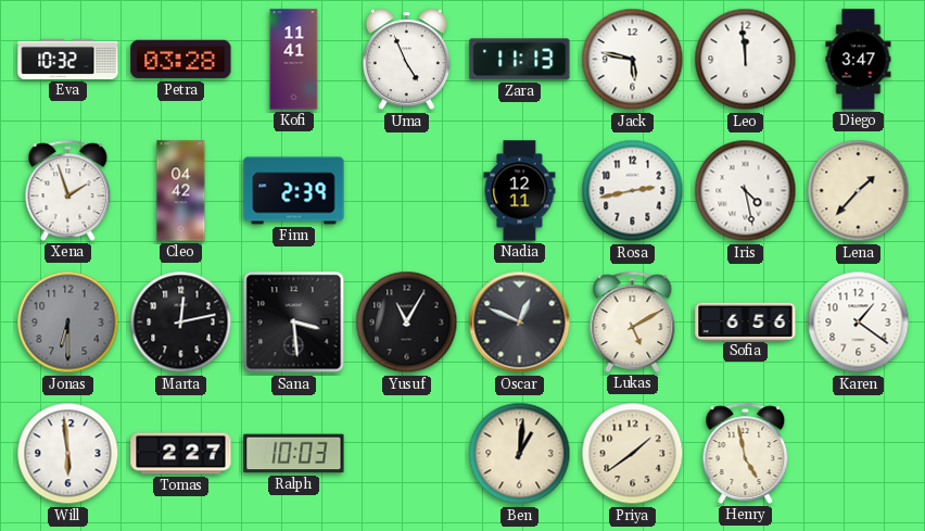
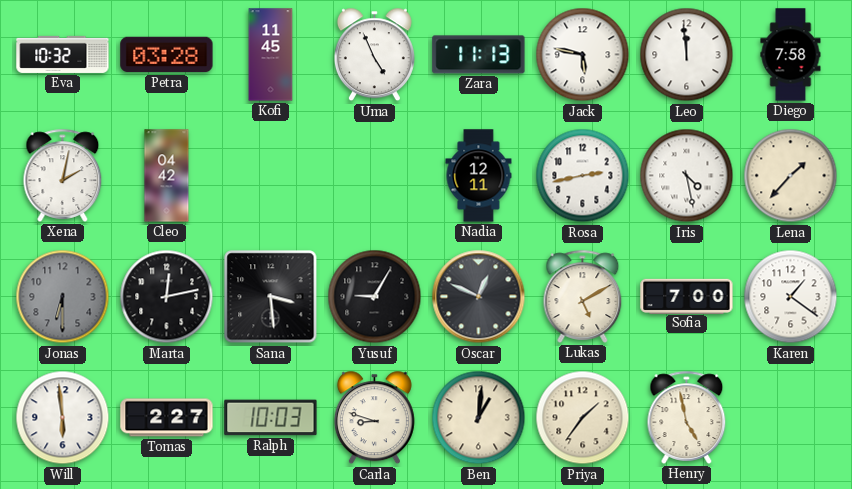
Kofi: 11:41 -> 11:45 (271, 55)
Diego: 3:47 -> 7:58 (791, 55)
Xena: 1:57 -> 2:02 (63, 175)
Finn: 2:39 -> none (294, 191)
Yusuf: 11:05 -> 9:05 (375, 297)
Sofia: 6:56 -> 7:00 (687, 296)
Carla: none -> 8:48 (374, 418)
Priya: 1:39 -> 1:36 (583, 418)
